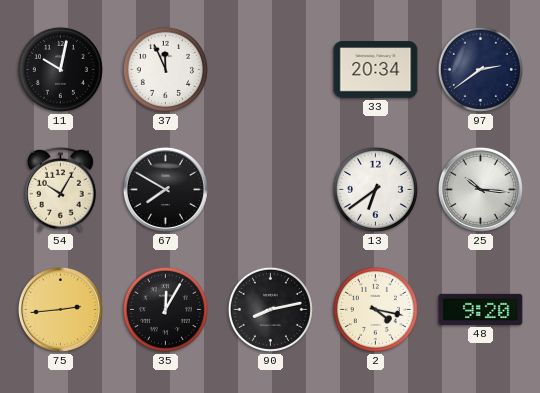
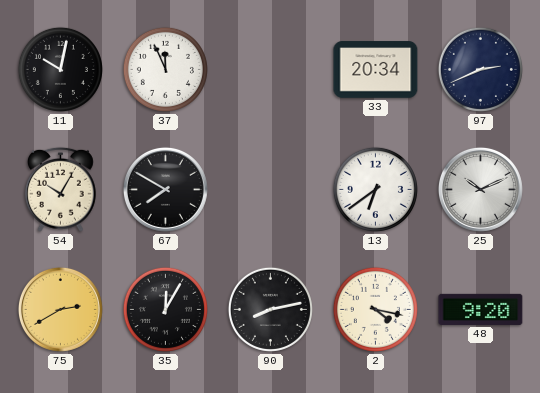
97: 2:39 -> 2:41 (480, 69)
25: 10:16 -> 10:11 (480, 189)
75: 2:44 -> 2:40 (60, 309)
